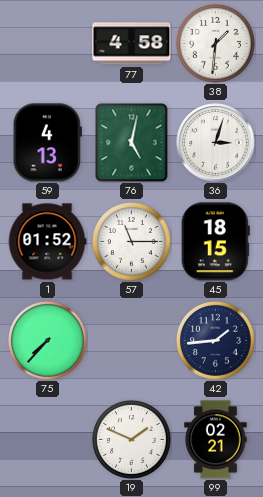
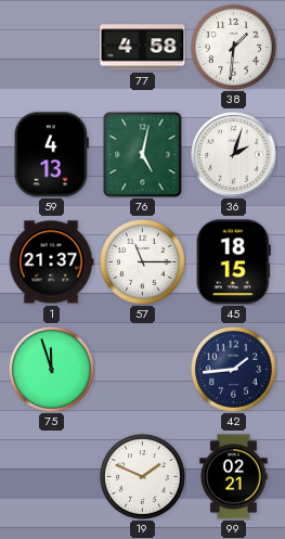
36: 3:03 -> 2:03 (234, 155)
1: 01:52 -> 21:37 (51, 262)
75: 7:37 -> 11:57 (52, 370)
